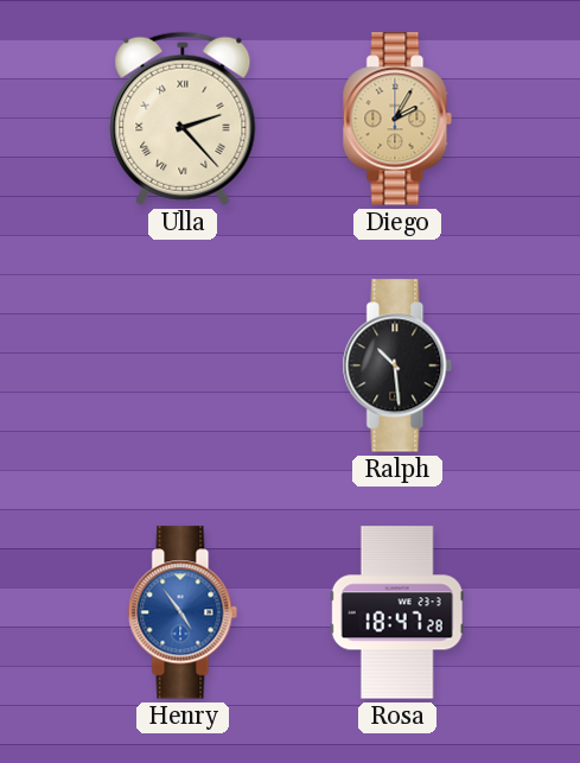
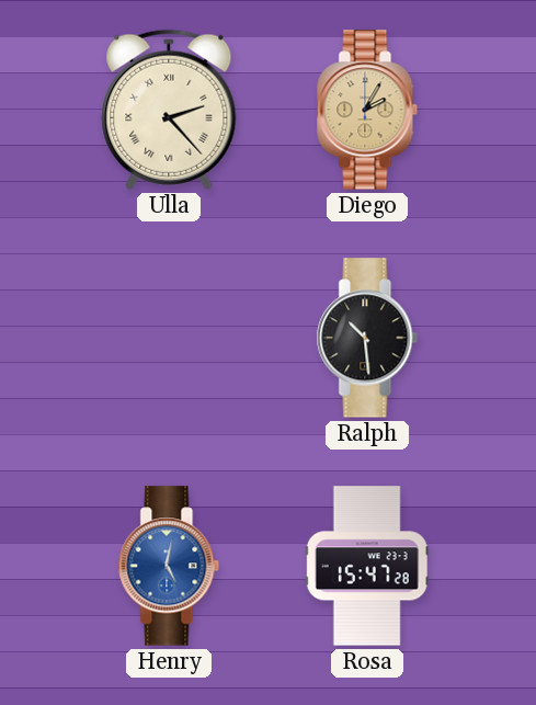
Henry: 4:54 -> 5:02 (169, 566)
Rosa: 18:47 -> 15:47 (367, 566)
